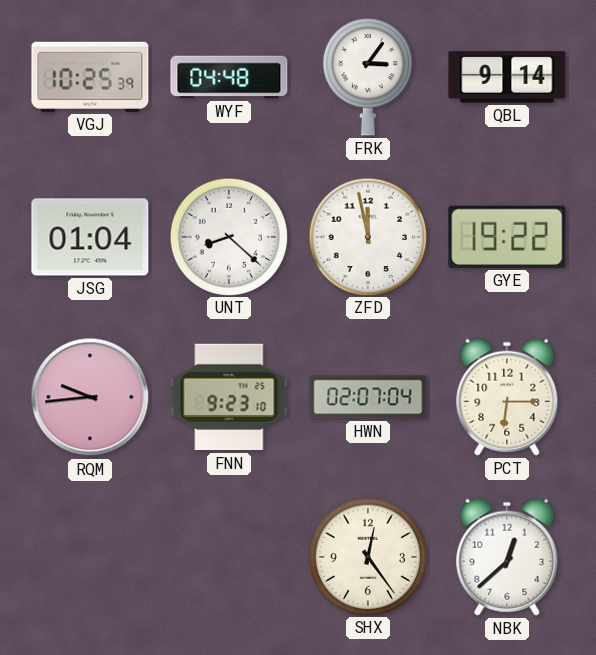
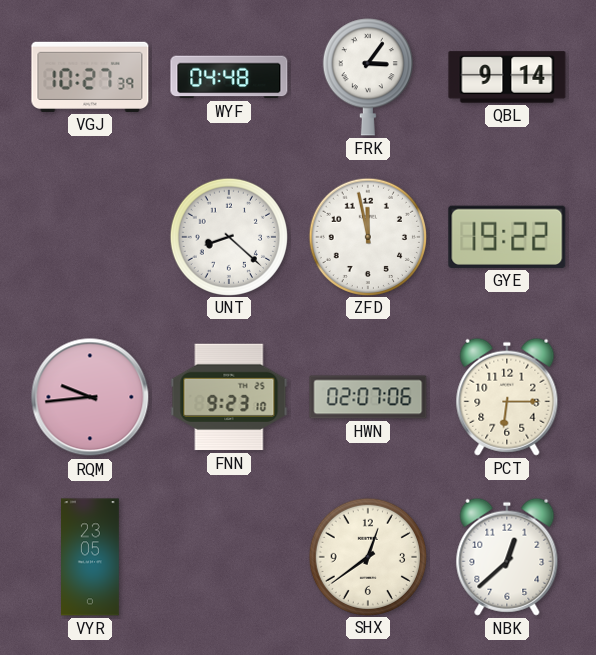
VGJ: 10:25 -> 10:27 (90, 77)
JSG: 01:04 -> none (90, 237)
HWN: 02:07:04 -> 02:07:06 (368, 397)
VYR: none -> 23:05 (91, 557)
SHX: 12:24 -> 12:39 (367, 556)
